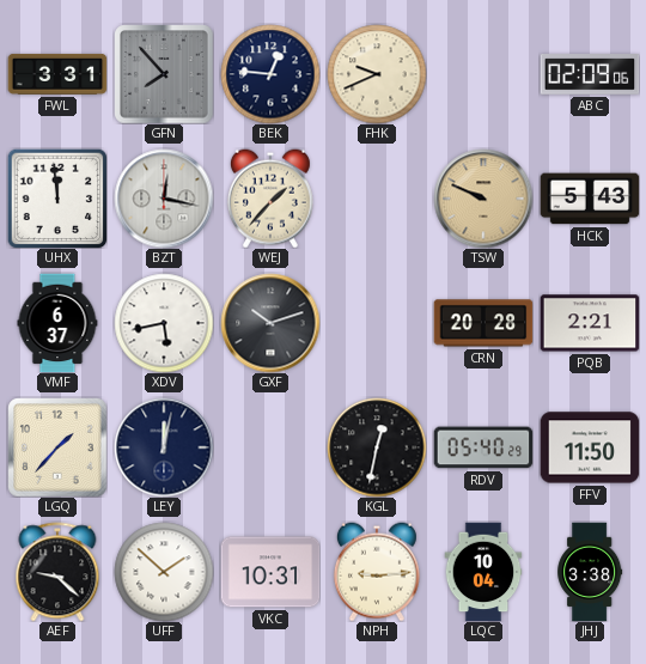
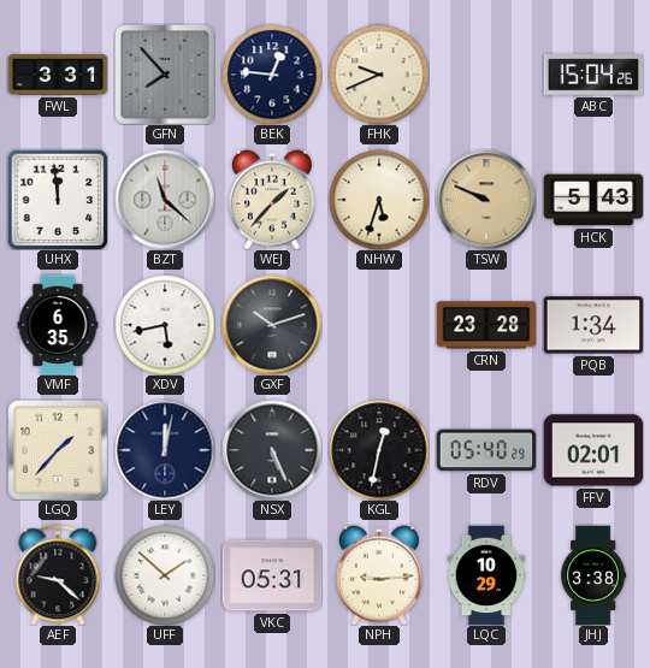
ABC: 02:09 -> 15:04 (593, 75)
BZT: 12:17 -> 11:22 (165, 200)
NHW: none -> 5:33 (379, 200)
VMF: 6:37 -> 6:35 (58, 325)
CRN: 20:28 -> 23:28 (486, 325)
PQB: 2:21 -> 1:34 (593, 325)
NSX: none -> 5:26 (272, 450)
FFV: 11:50 -> 02:01 (593, 450)
VKC: 10:31 -> 05:31 (272, 575)
LQC: 10:04 -> 10:29 (486, 575)
